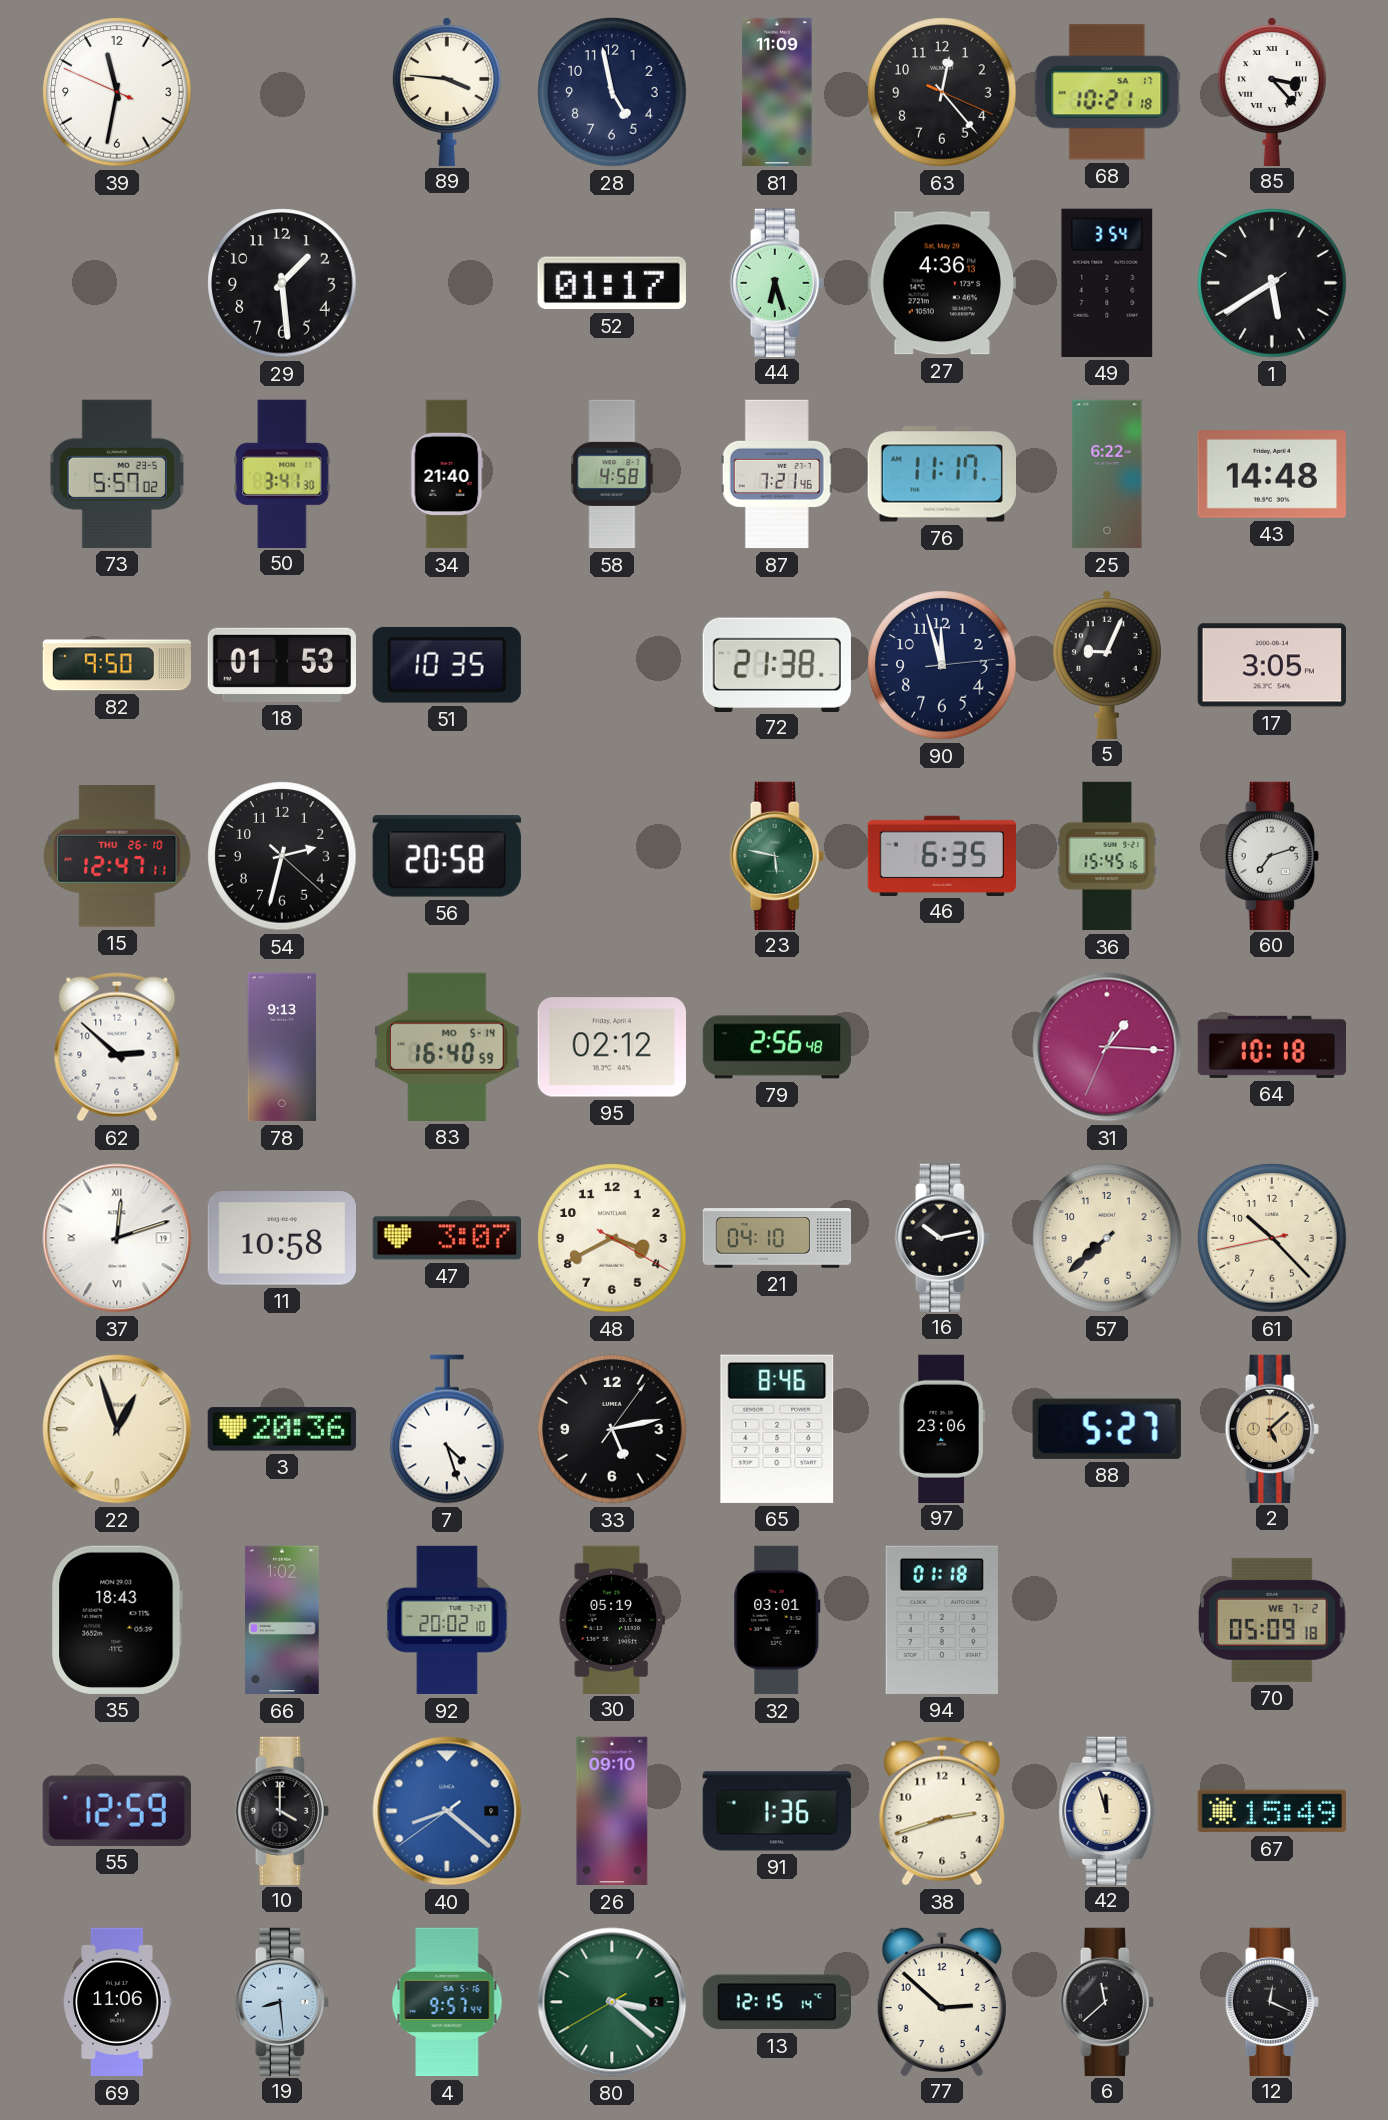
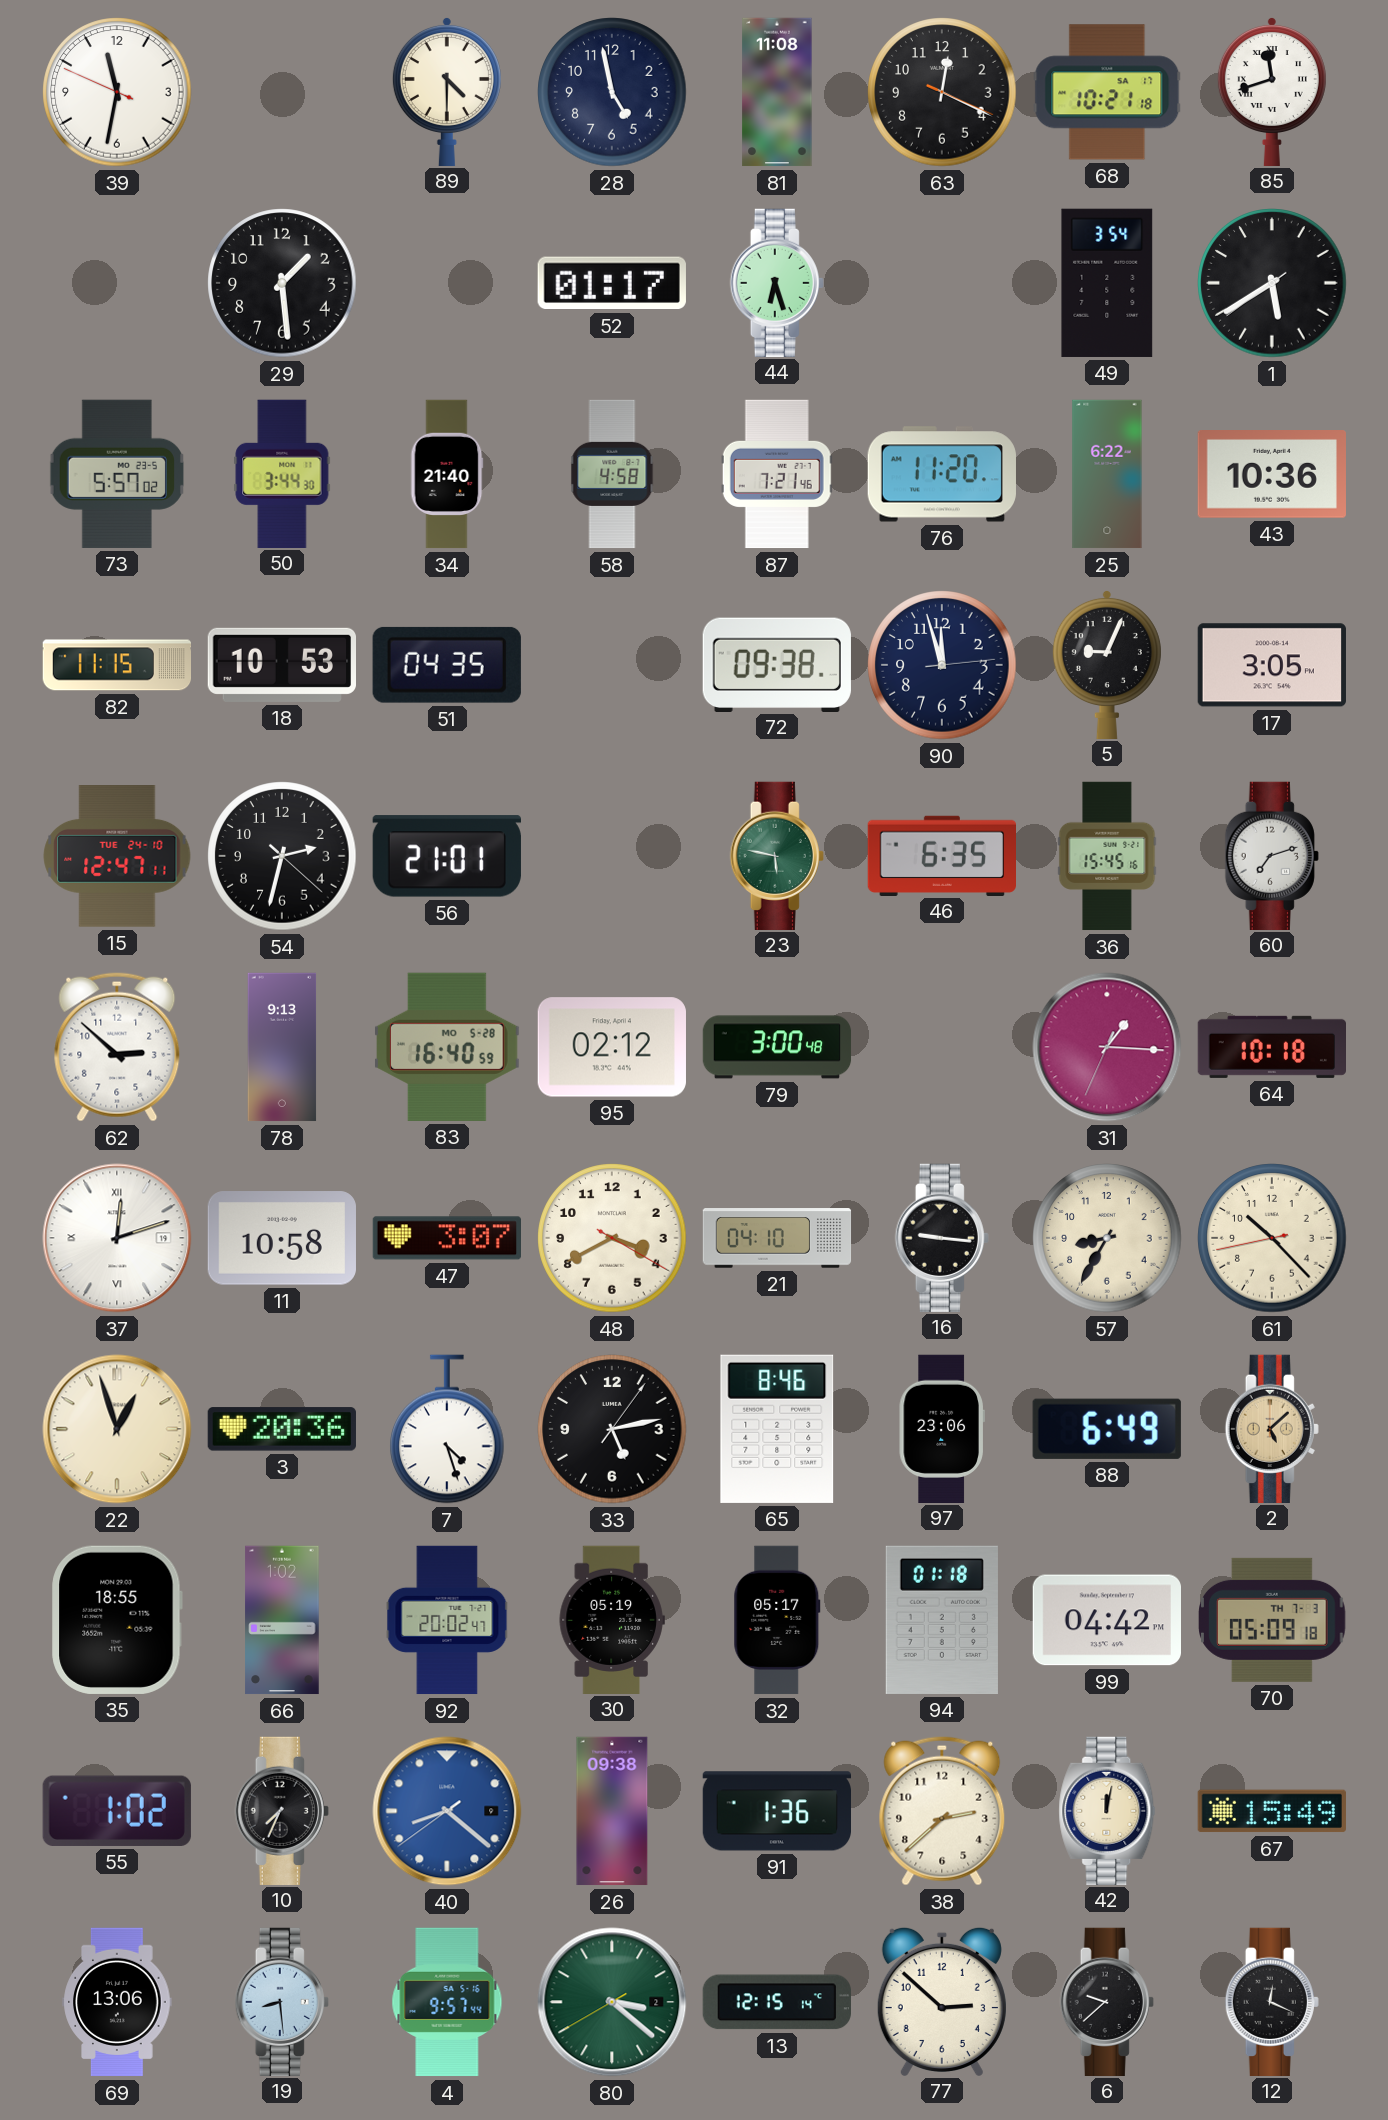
89: 3:46 -> 4:30 (447, 91)
81: 11:09 -> 11:08 (777, 92)
63: 12:23 -> 12:19 (942, 92)
85: 3:23 -> 11:42 (1272, 91)
27: 4:36 -> none (942, 283)
50: 3:41 -> 3:44 (282, 473)
76: 11:17 -> 11:20 (942, 474)
43: 14:48 -> 10:36 (1272, 475)
82: 9:50 -> 11:15 (116, 665)
18: 01:53 -> 10:53 (281, 665)
51: 10:35 -> 04:35 (447, 665)
72: 21:38 -> 09:38 (777, 664)
15 date: THU 26-10 -> TUE 24-10 (117, 857)
56: 20:58 -> 21:01 (447, 856)
83 date: MO 5-14 -> MO 5-28 (447, 1047)
79: 2:56 -> 3:00 (777, 1047)
16: 10:13 -> 9:16 (942, 1237)
57: 7:38 -> 8:35 (1107, 1238)
88: 5:27 -> 6:49 (1107, 1429)
35: 18:43 -> 18:55 (117, 1620)
92: 20:02:10 -> 20:02:47 (447, 1620)
32: 03:01 -> 05:17 (777, 1620)
99: none -> 04:42 (1106, 1620)
70 date: WE 7-2 -> TH 7-3 (1272, 1620)
55: 12:59 -> 1:02 (117, 1811)
10: 4:00 -> 7:34 (282, 1810)
26: 09:10 -> 09:38 (612, 1811)
38: 2:42 -> 2:38 (942, 1811)
42: 11:57 -> 12:02 (1107, 1810)
69: 11:06 -> 13:06 (117, 2002)
6: 11:38 -> 9:38 (1107, 2001)
